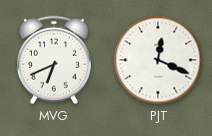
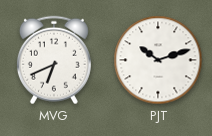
PJT: 12:19 -> 10:12 (158, 60)
